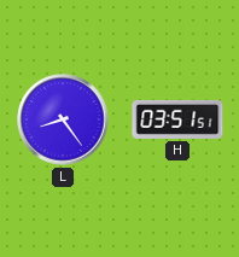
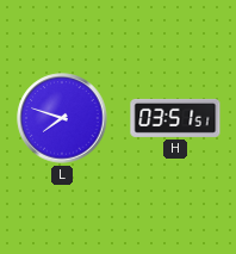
L: 8:24 -> 7:48 (62, 118)
